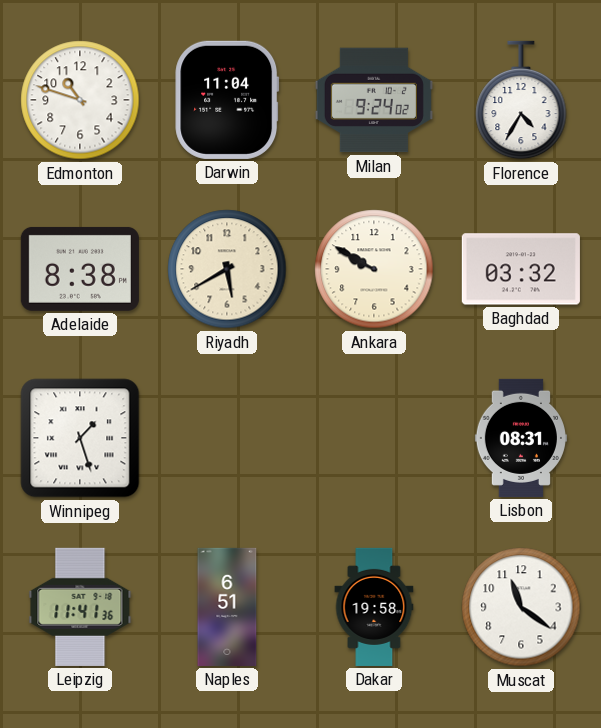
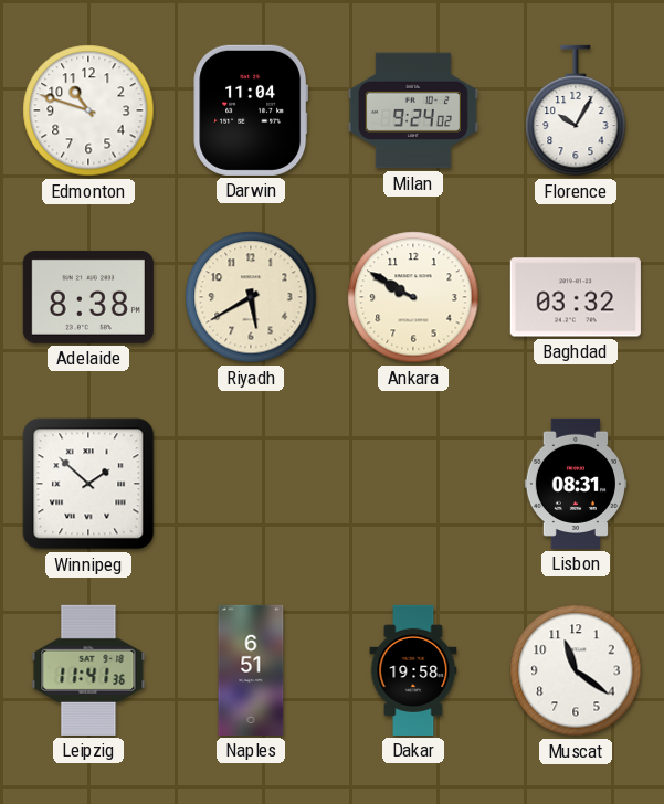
Florence: 4:35 -> 10:05 (576, 110)
Winnipeg: 1:27 -> 1:52 (88, 484)
